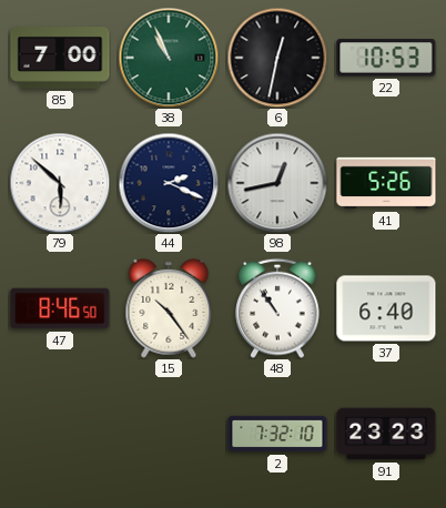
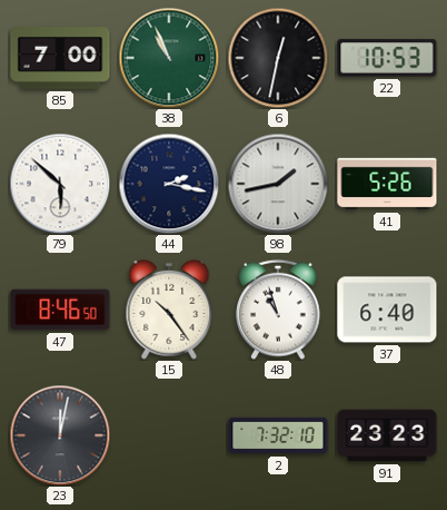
44: 2:19 -> 2:17 (169, 184)
98: 12:43 -> 1:43 (278, 184)
48: 10:54 -> 10:57 (278, 310)
23: none -> 12:02 (60, 435)
